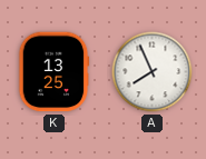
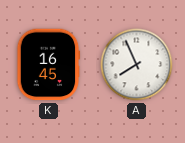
K: 13:25 -> 16:45 (48, 65)
